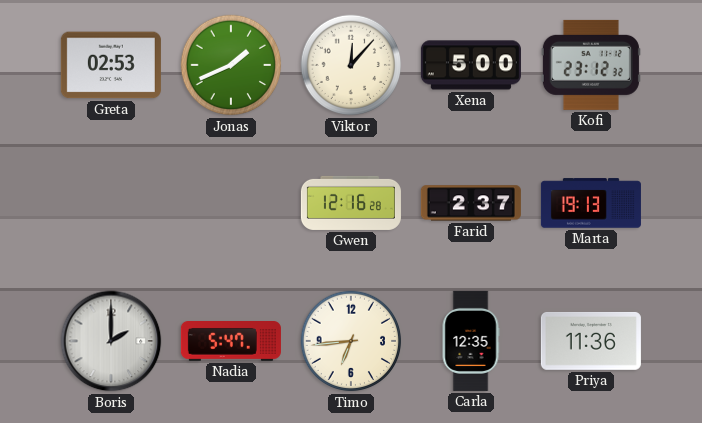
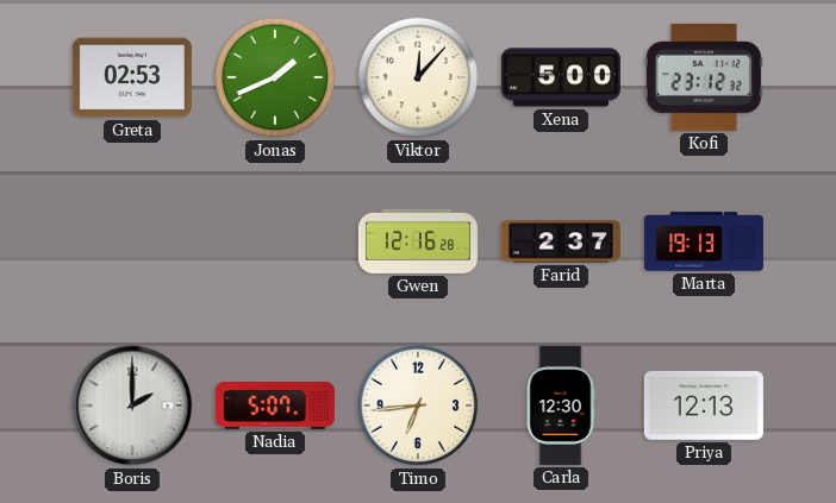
Nadia: 5:47 -> 5:07 (275, 407)
Carla: 12:35 -> 12:30 (561, 405)
Priya: 11:36 -> 12:13 (704, 405)
